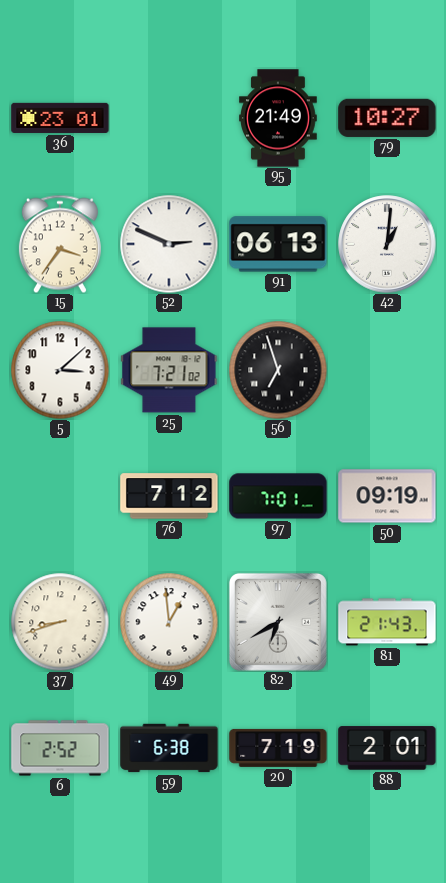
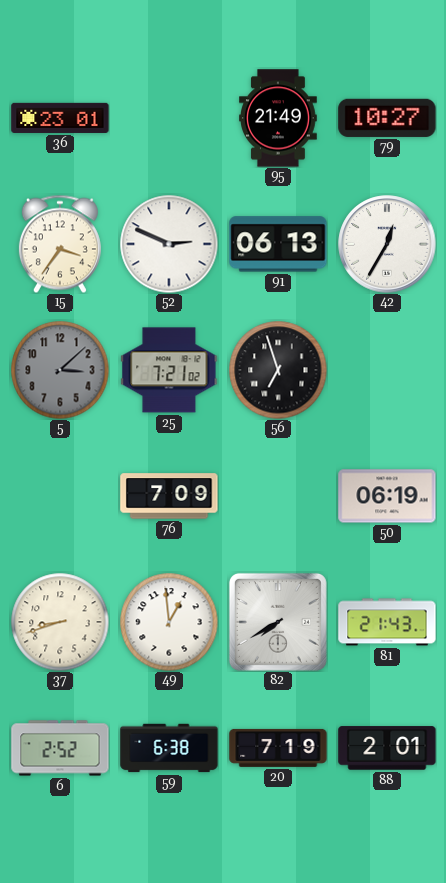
42: 1:01 -> 12:35 (387, 244)
5 dial: white -> grey (60, 370)
76: 7:12 -> 7:09 (169, 496)
97: 7:01 -> none (278, 496)
50: 09:19 -> 06:19 (387, 496)
82: 6:40 -> 7:40 (278, 622)
